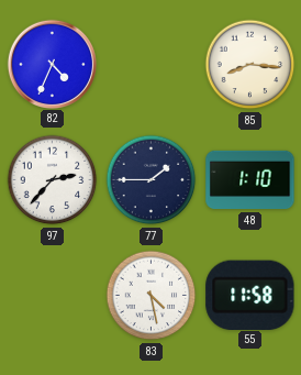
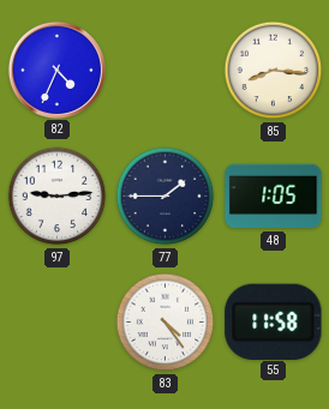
97: 2:37 -> 9:14 (58, 197)
48: 1:10 -> 1:05 (274, 197)
83: 4:28 -> 4:24 (166, 323)
